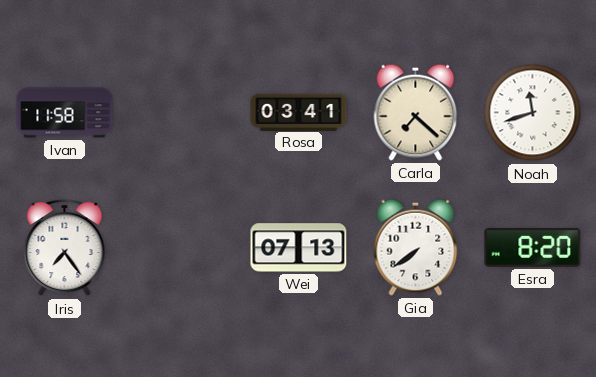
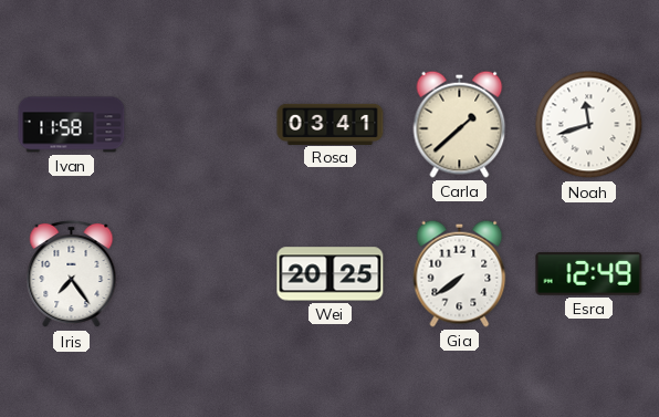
Carla: 7:22 -> 1:38 (460, 124)
Wei: 07:13 -> 20:25 (331, 274)
Esra: 8:20 -> 12:49 (589, 274)
